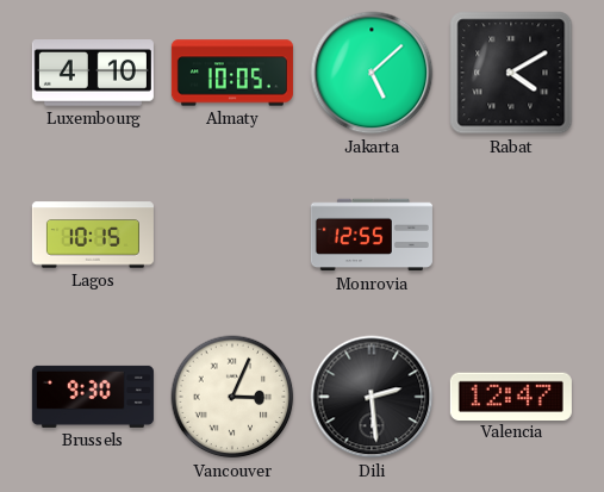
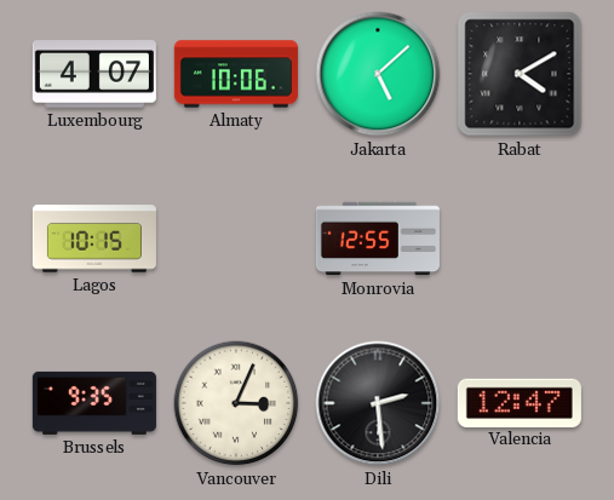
Luxembourg: 4:10 -> 4:07 (94, 74)
Almaty: 10:05 -> 10:06 (236, 74)
Brussels: 9:30 -> 9:35 (94, 403)
